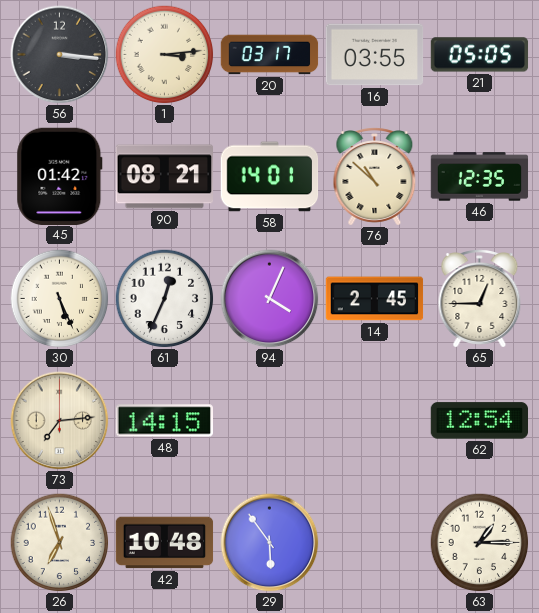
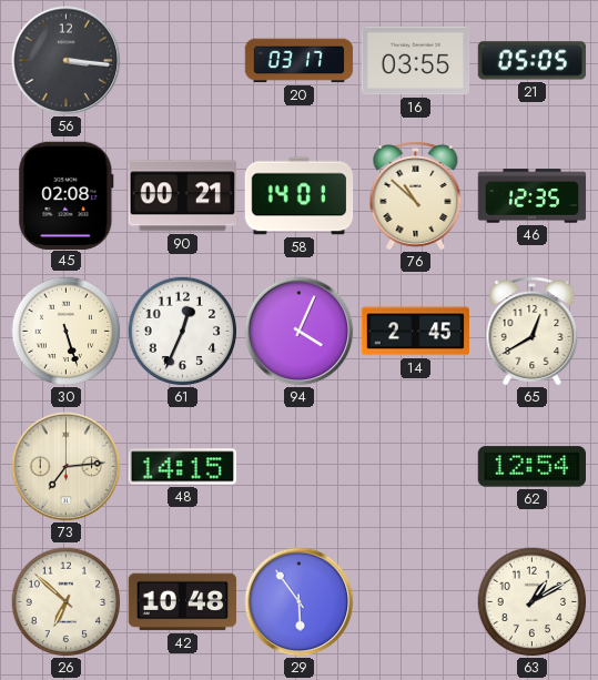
1: 3:14 -> none (165, 55)
45: 01:42 -> 02:08 (67, 195)
90: 08:21 -> 00:21 (182, 196)
30: 5:26 -> 5:27 (67, 332)
65: 12:45 -> 12:40 (533, 332)
26: 6:57 -> 6:52 (67, 602)
63: 1:15 -> 1:10 (533, 602)
